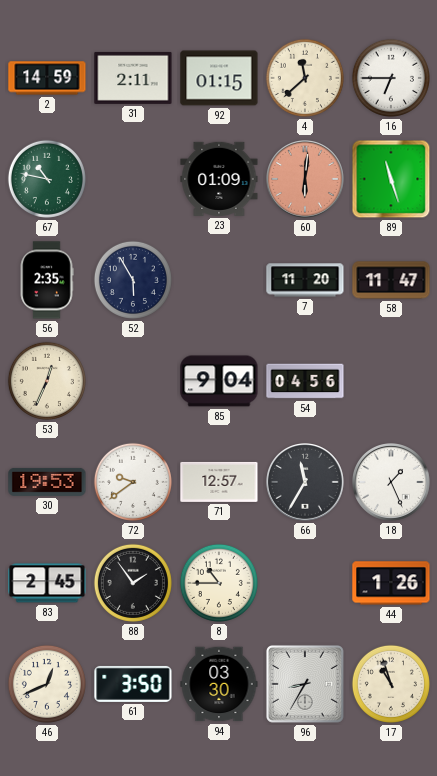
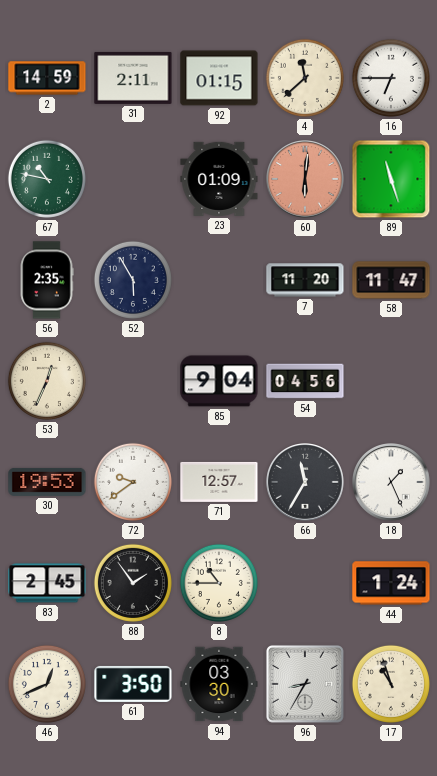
44: 1:26 -> 1:24 (391, 583)
